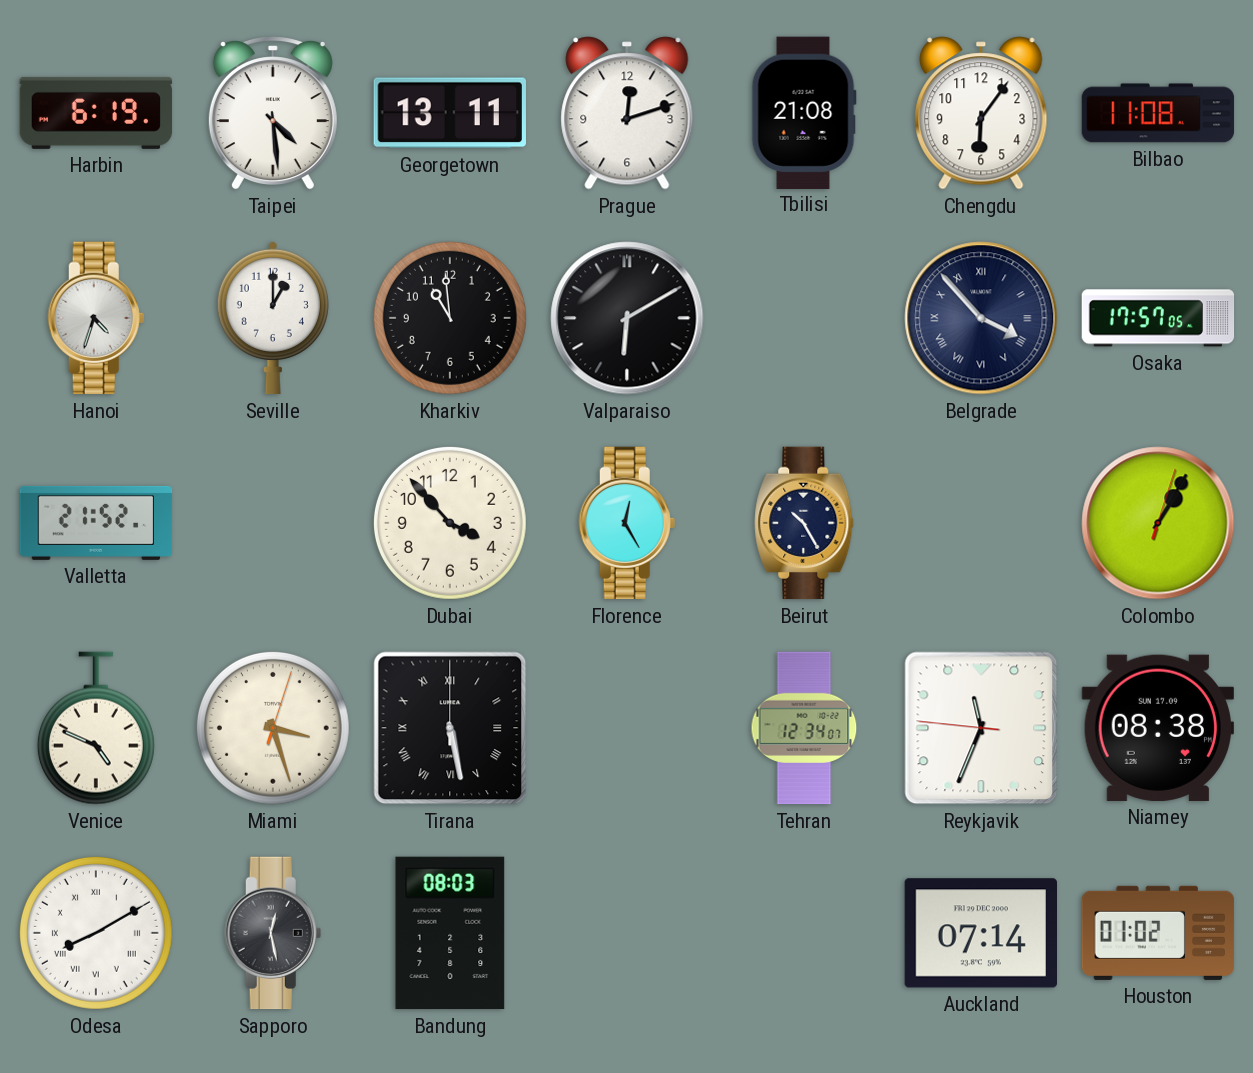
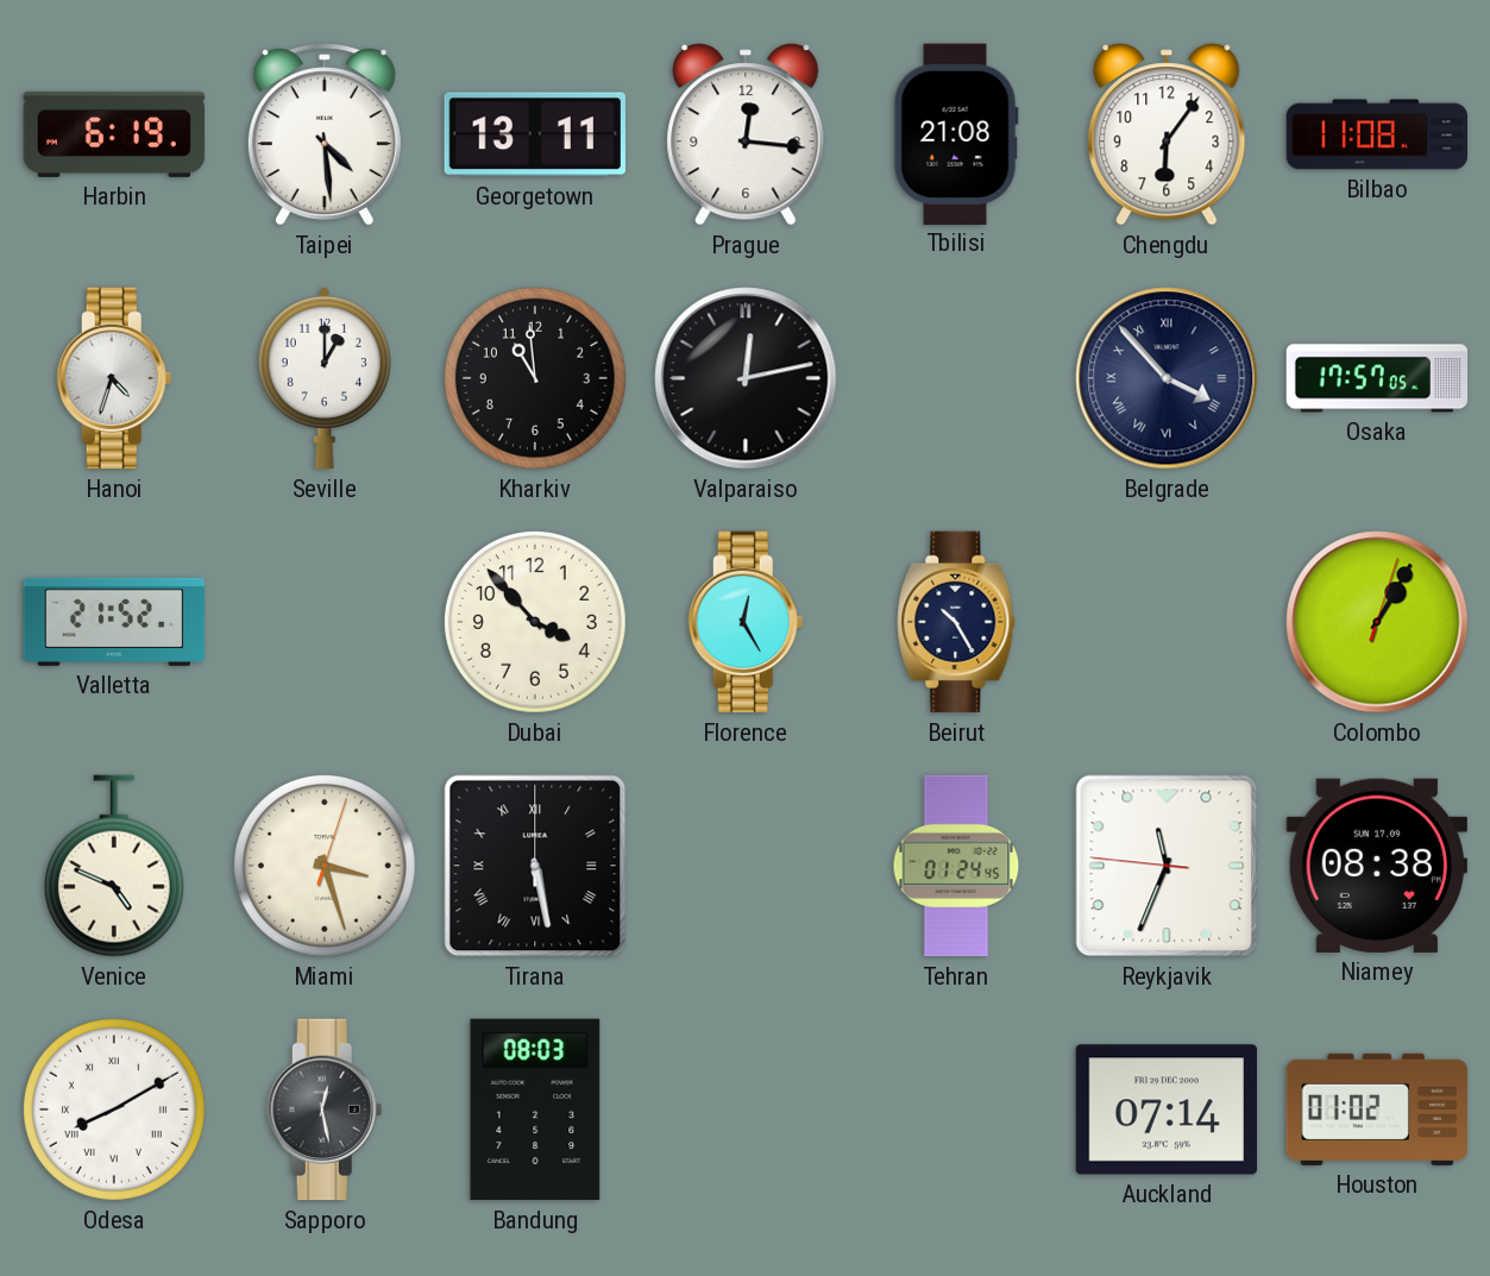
Prague: 12:12 -> 12:16 (746, 134)
Valparaiso: 6:10 -> 12:13 (746, 378)
Tehran: 12:34 -> 01:24 (956, 866)
